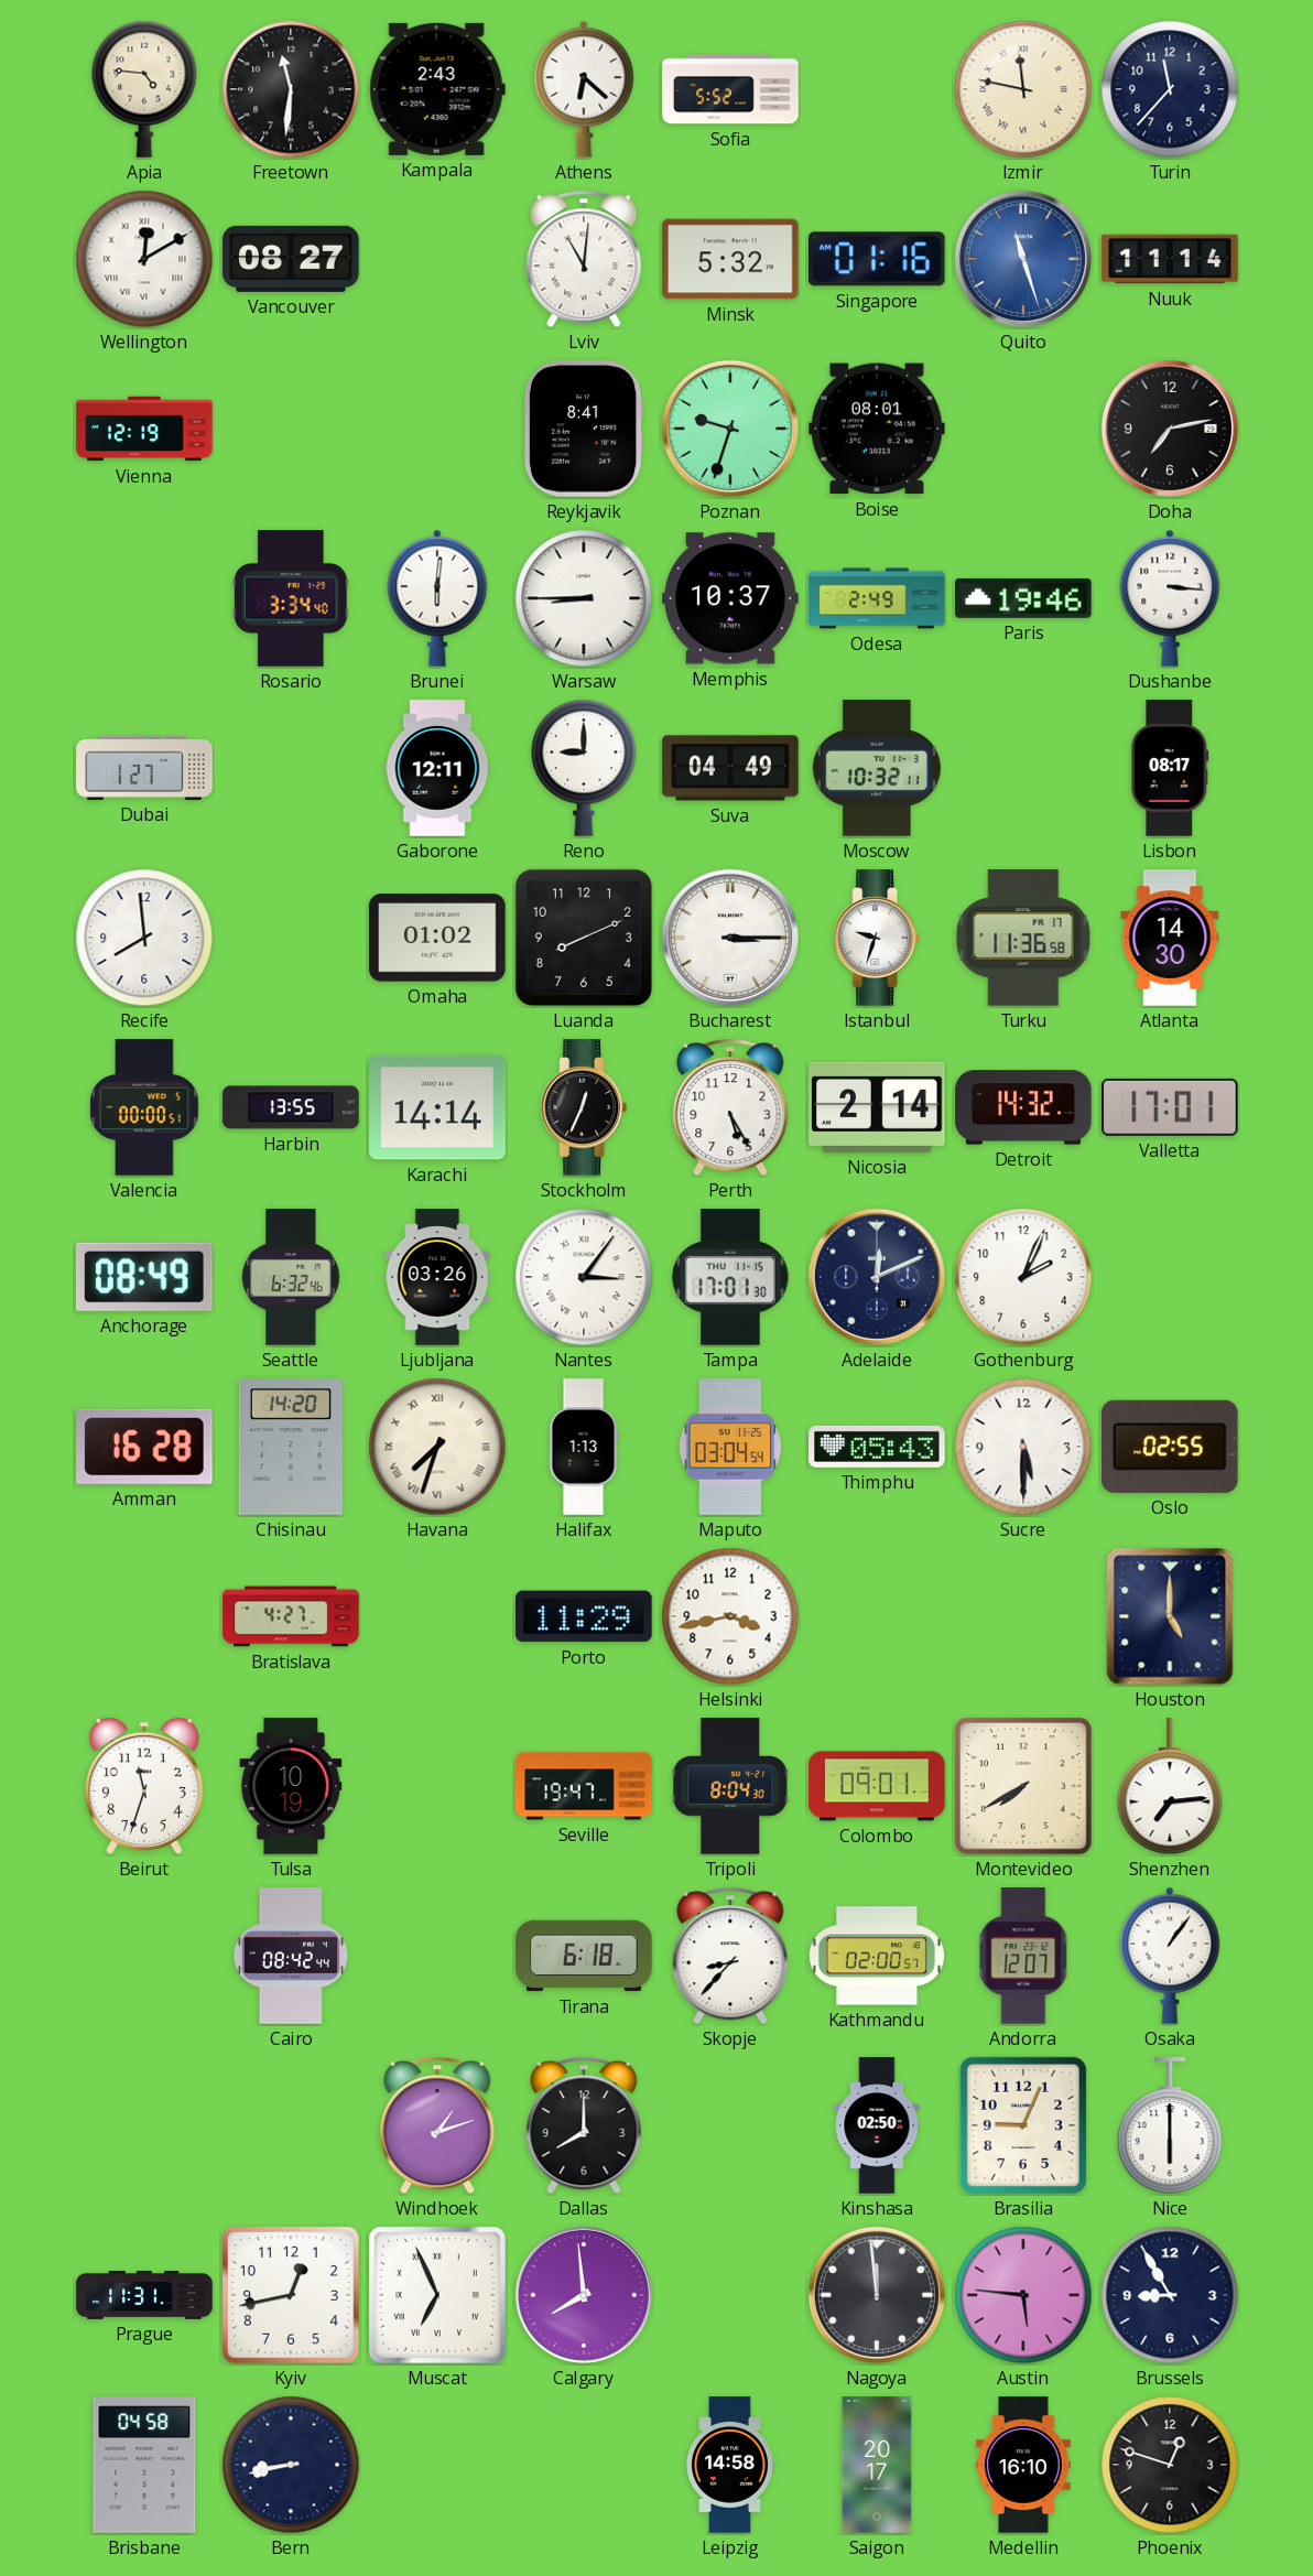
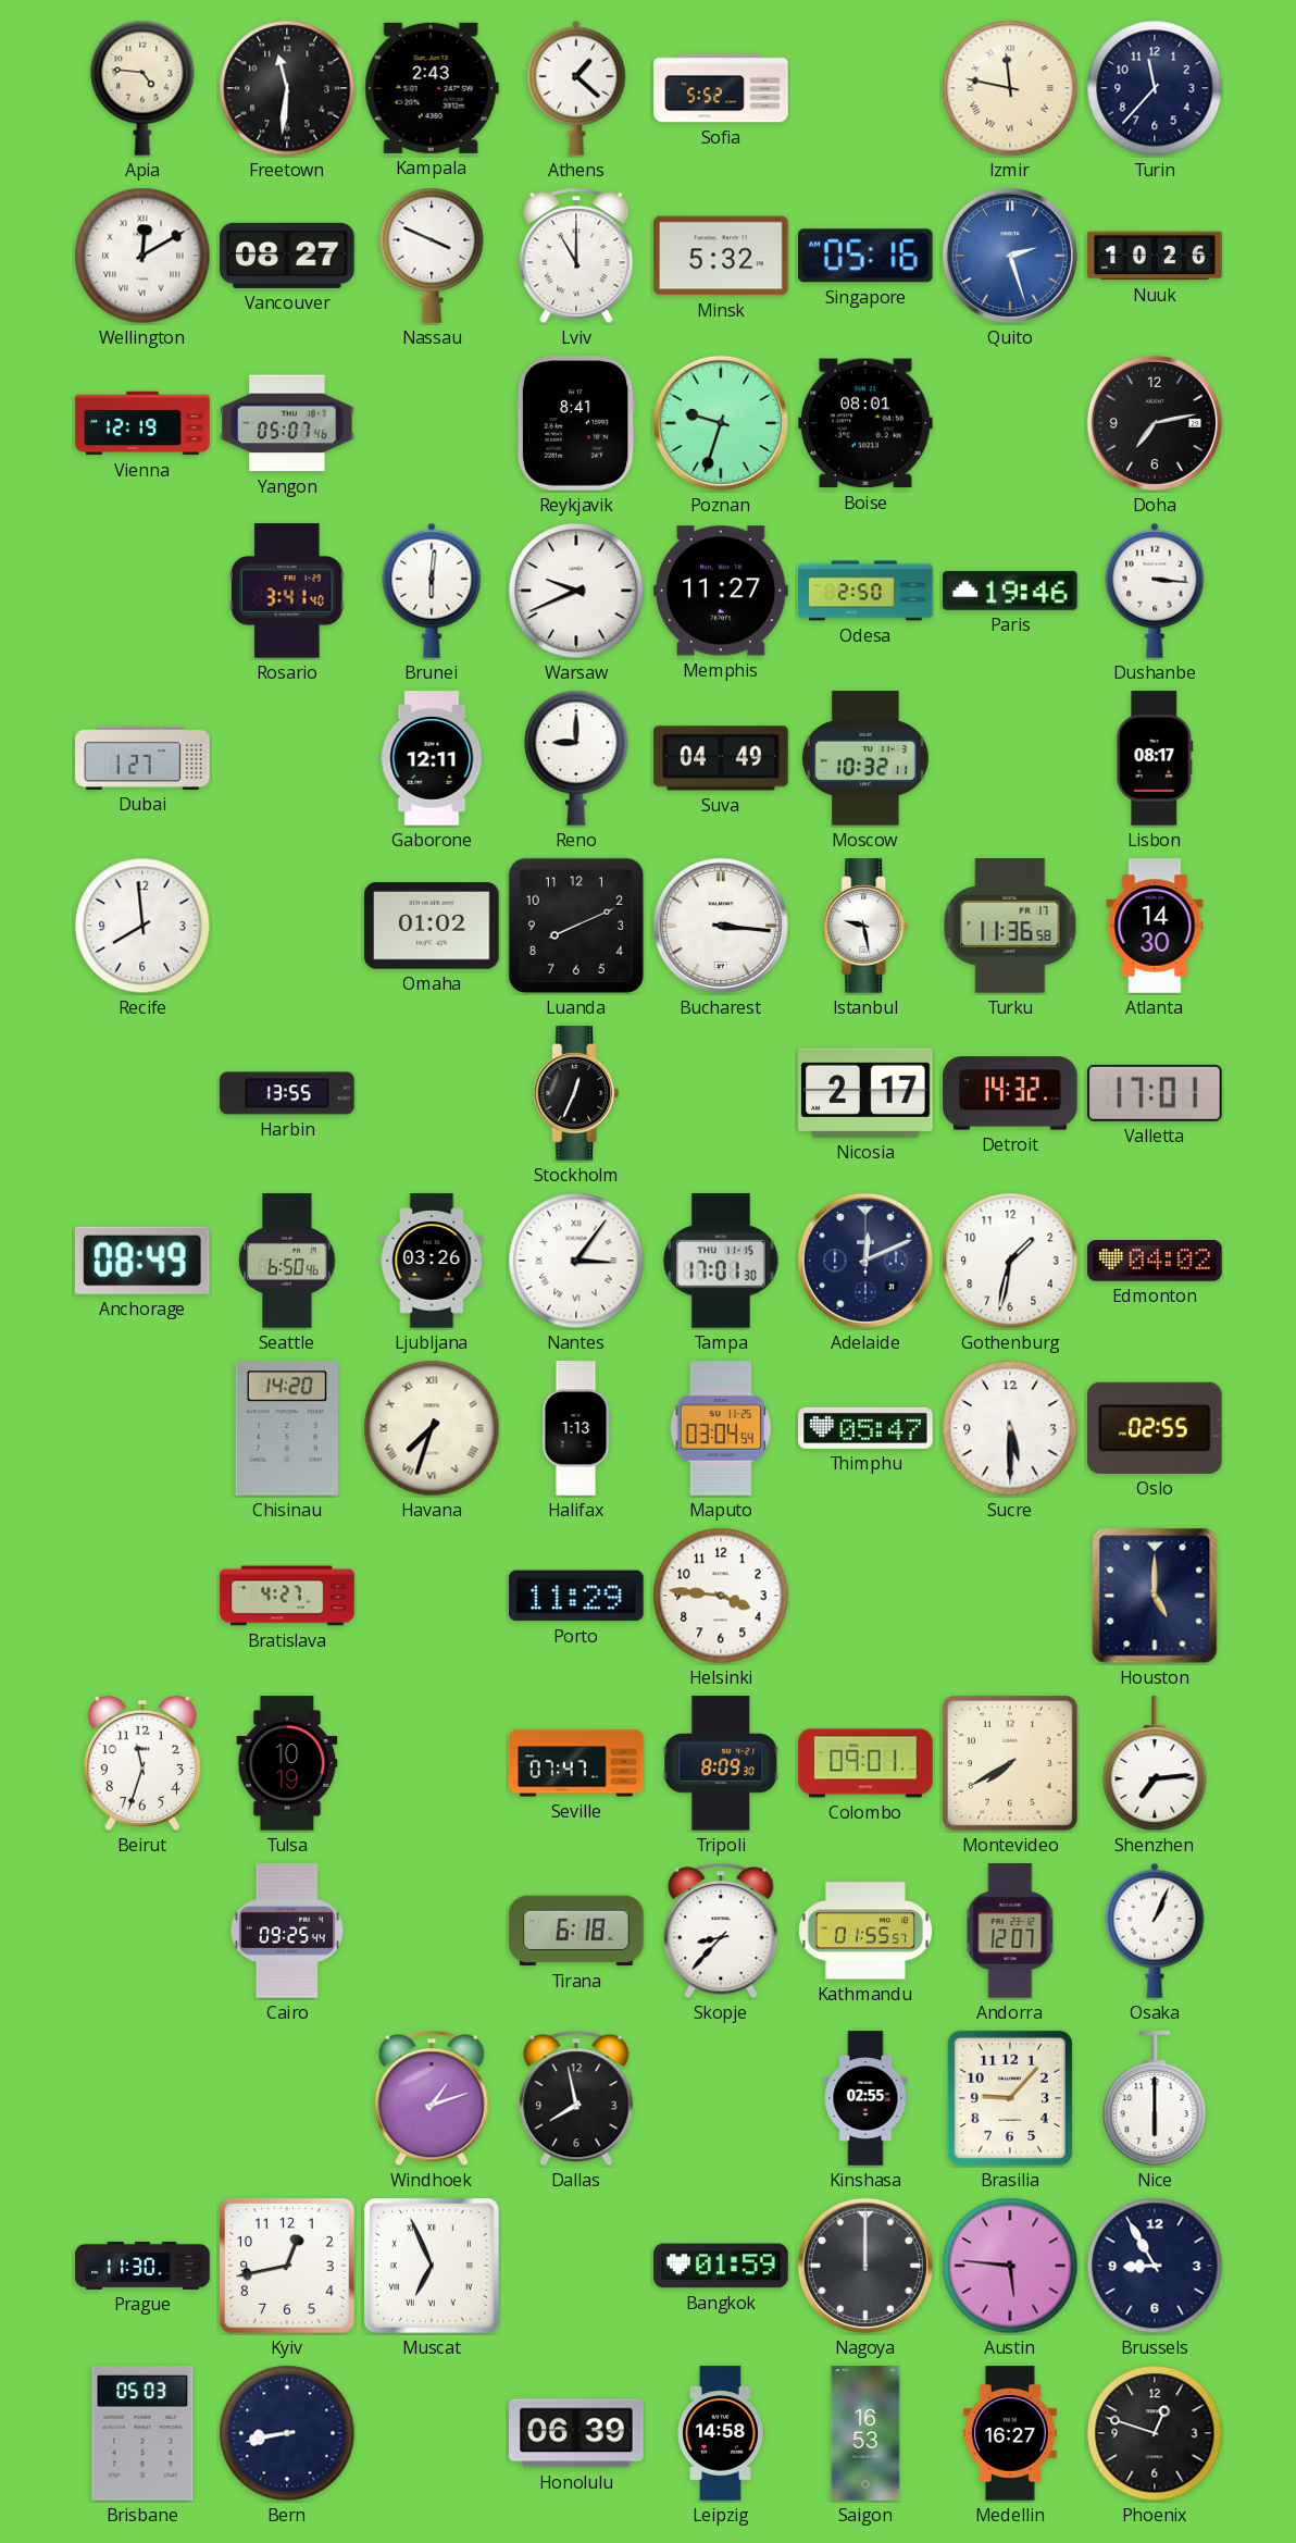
Athens: 6:22 -> 1:22 (576, 88)
Nassau: none -> 3:49 (432, 256)
Lviv: 11:01 -> 11:00 (576, 256)
Singapore: 01:16 -> 05:16 (867, 256)
Quito: 11:27 -> 2:27 (1010, 256)
Nuuk: 11:14 -> 10:26 (1155, 256)
Yangon: none -> 05:07 (287, 423)
Rosario: 3:34 -> 3:41 (288, 591)
Warsaw: 8:45 -> 9:41 (576, 591)
Memphis: 10:37 -> 11:27 (721, 591)
Odesa: 2:49 -> 2:50 (865, 591)
Bucharest: 3:15 -> 3:16 (721, 926)
Istanbul: 9:33 -> 9:28 (865, 926)
Valencia: 00:00 -> none (144, 1107)
Karachi: 14:14 -> none (437, 1107)
Perth: 5:25 -> none (730, 1107)
Nicosia: 2:14 -> 2:17 (865, 1093)
Seattle: 6:32 -> 6:50 (287, 1261)
Gothenburg: 2:04 -> 1:32 (1010, 1261)
Edmonton: none -> 04:02 (1155, 1261)
Amman: 16:28 -> none (145, 1447)
Thimphu: 05:43 -> 05:47 (865, 1428)
Helsinki: 3:43 -> 3:46 (721, 1596)
Seville: 19:47 -> 07:47 (576, 1763)
Tripoli: 8:04 -> 8:09 (721, 1763)
Cairo: 08:42 -> 09:25 (287, 1931)
Kathmandu: 02:00 -> 01:55 (865, 1931)
Osaka: 1:06 -> 1:04 (1155, 1931)
Dallas: 8:00 -> 7:58 (576, 2098)
Kinshasa: 02:50 -> 02:55 (865, 2098)
Brasilia: 9:04 -> 9:07 (1010, 2098)
Prague: 11:31 -> 11:30 (142, 2266)
Calgary: 7:59 -> none (584, 2295)
Bangkok: none -> 01:59 (721, 2266)
Nagoya: 11:59 -> 12:00 (865, 2266)
Brisbane: 04:58 -> 05:03 (142, 2433)
Honolulu: none -> 06:39 (576, 2433)
Saigon: 20:17 -> 16:53 (865, 2433)
Medellin: 16:10 -> 16:27 (1010, 2433)
